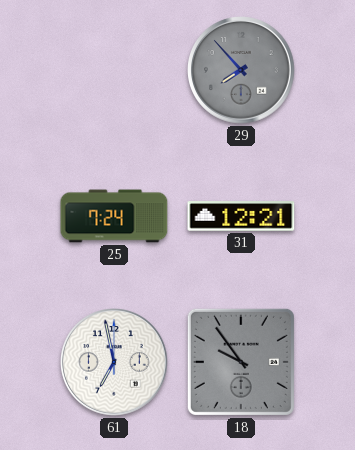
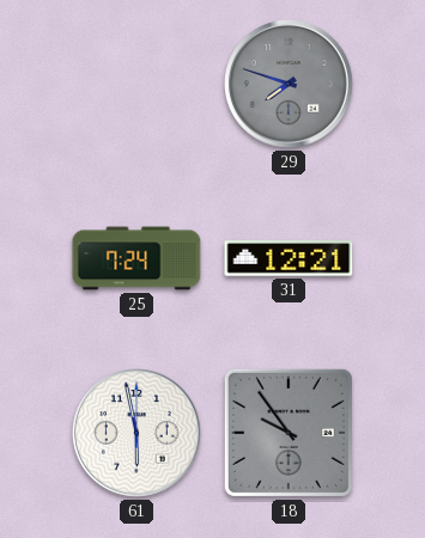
29: 7:53 -> 7:48 (290, 85)
61: 6:58 -> 5:58 (138, 434)
